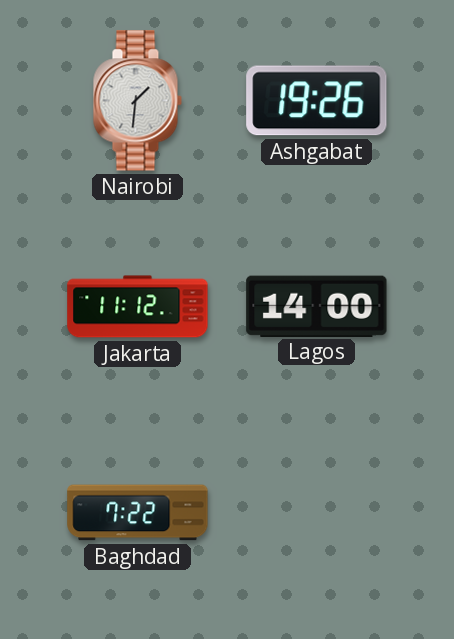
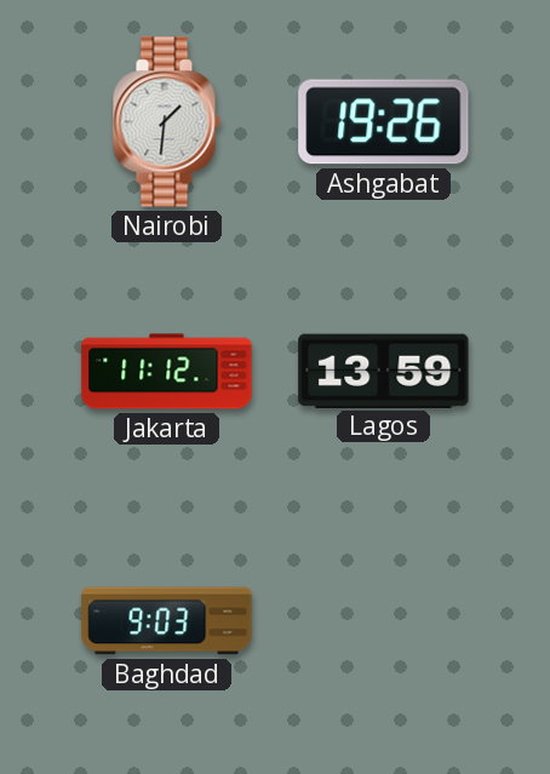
Lagos: 14:00 -> 13:59 (384, 371)
Baghdad: 7:22 -> 9:03 (167, 621)
